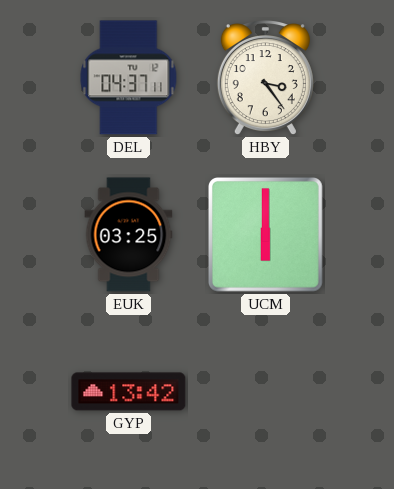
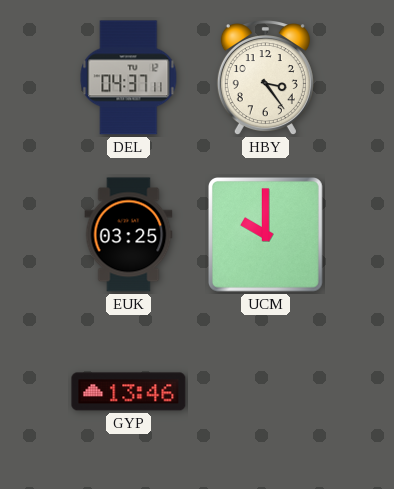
UCM: 6:00 -> 10:00 (266, 235)
GYP: 13:42 -> 13:46 (129, 392)
